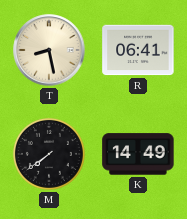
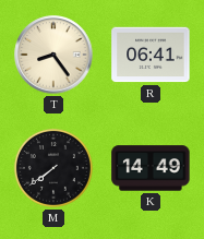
T: 8:28 -> 8:24 (53, 55)
